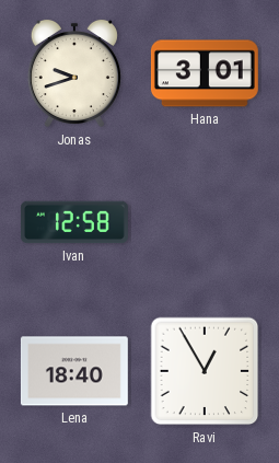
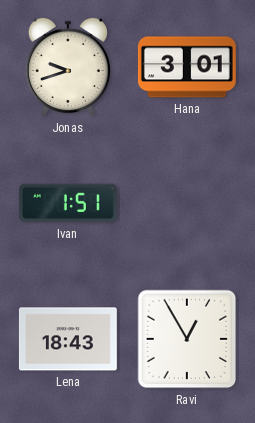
Ivan: 12:58 -> 1:51 (68, 203)
Lena: 18:40 -> 18:43 (68, 339)
